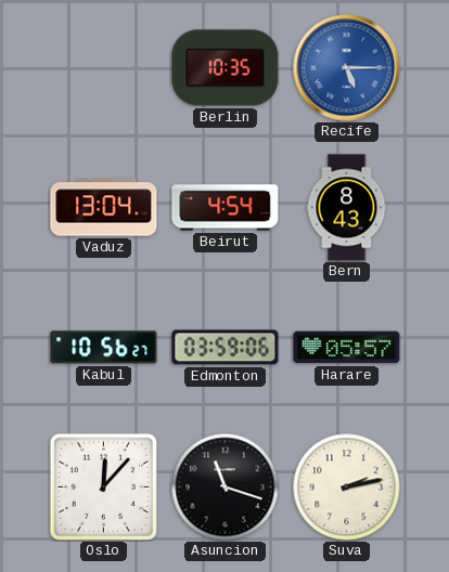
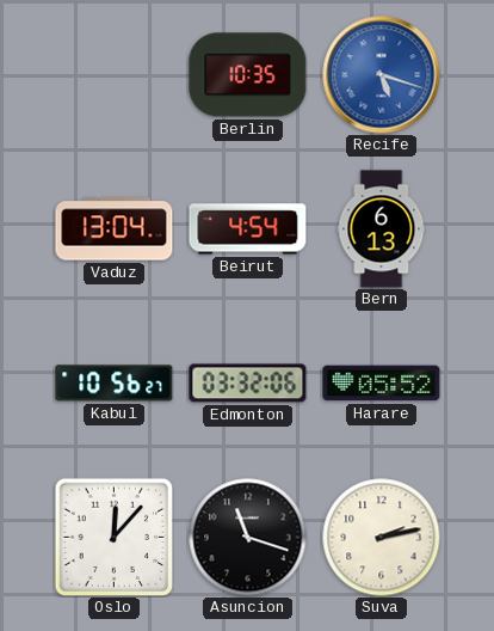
Recife: 5:15 -> 5:18 (382, 75)
Bern: 8:43 -> 6:13 (382, 229)
Edmonton: 03:59 -> 03:32 (248, 384)
Harare: 05:57 -> 05:52 (382, 384)
